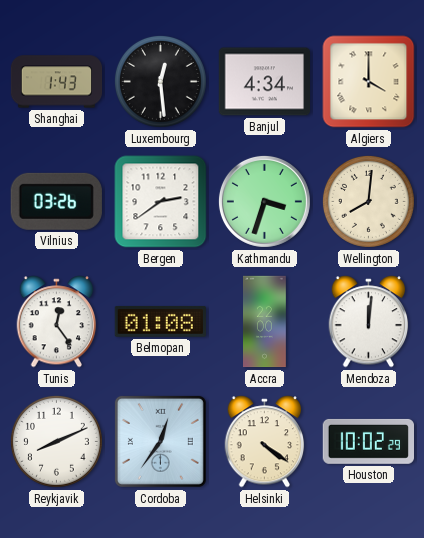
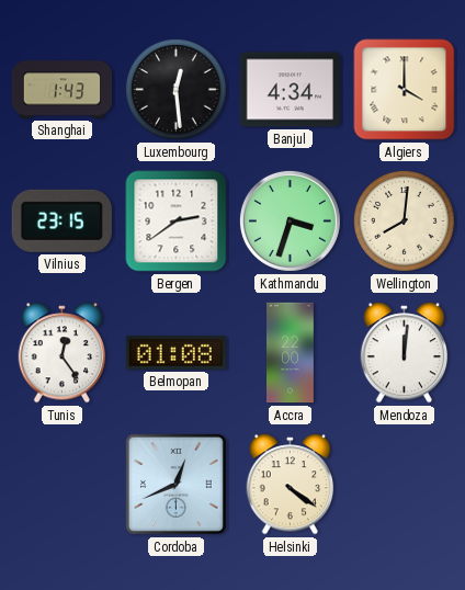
Vilnius: 03:26 -> 23:15 (61, 220)
Reykjavik: 8:11 -> none (56, 441)
Cordoba: 12:36 -> 12:41 (175, 484)
Houston: 10:02 -> none (368, 441)
